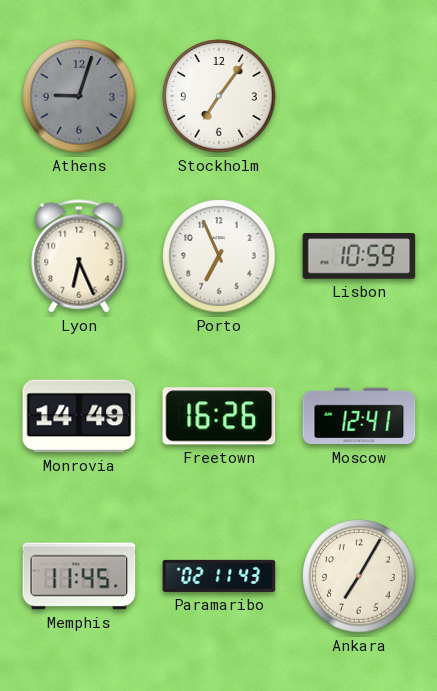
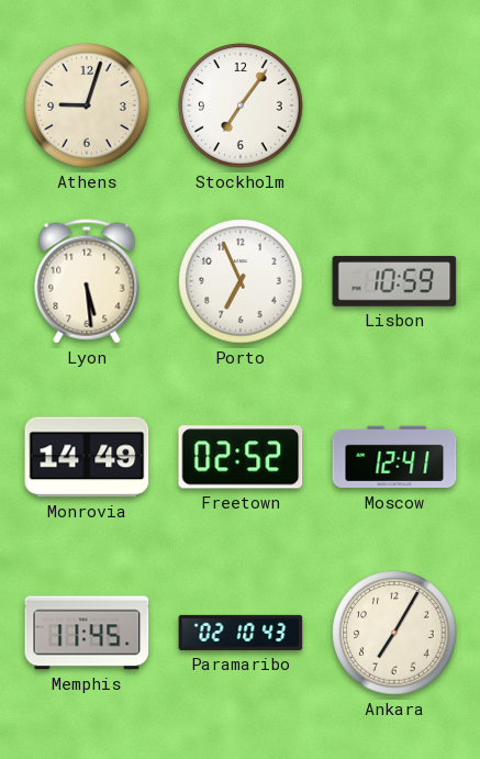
Athens dial: grey -> cream (87, 105)
Lyon: 6:26 -> 5:29 (87, 281)
Freetown: 16:26 -> 02:52 (241, 457)
Paramaribo: 02:11 -> 02:10 (241, 633)
